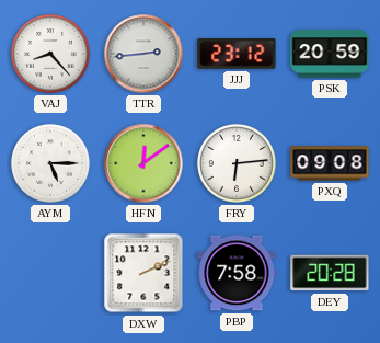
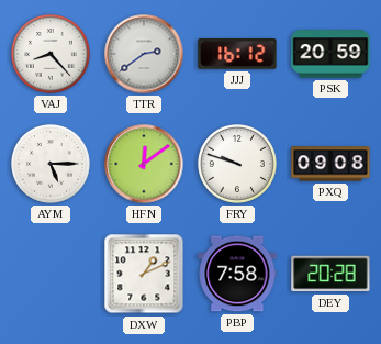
TTR: 2:44 -> 2:39 (144, 54)
JJJ: 23:12 -> 16:12 (237, 54)
FRY: 6:14 -> 9:48 (238, 165)
DXW: 2:11 -> 1:11 (144, 274)
